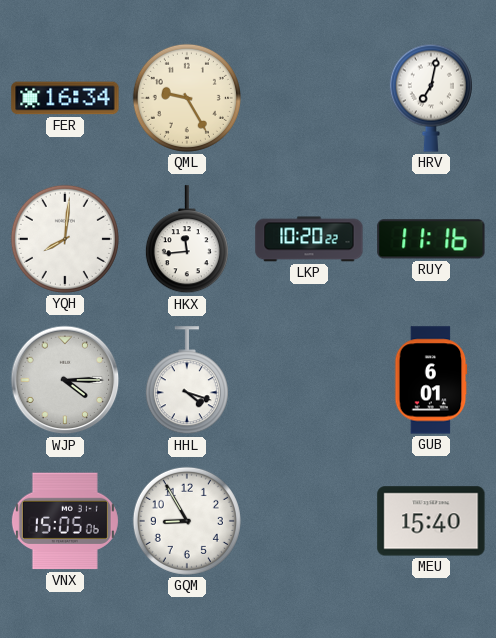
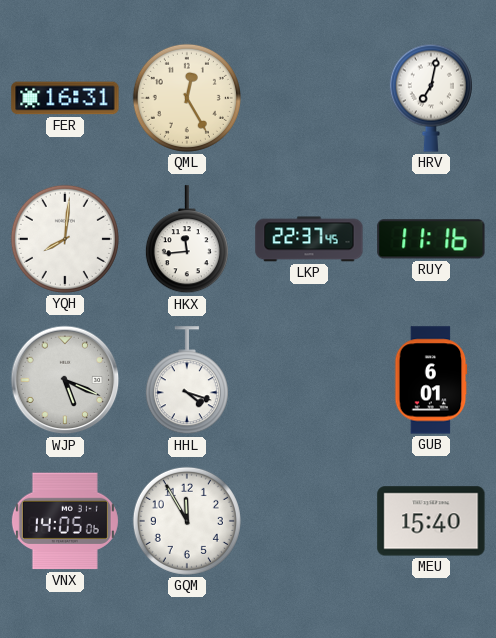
FER: 16:34 -> 16:31 (65, 98)
QML: 9:25 -> 12:25 (187, 98)
LKP: 10:20 -> 22:37 (309, 239)
WJP: 4:15 -> 5:19 (65, 380)
VNX: 15:05 -> 14:05 (65, 521)
GQM: 8:55 -> 11:55 (187, 521)
